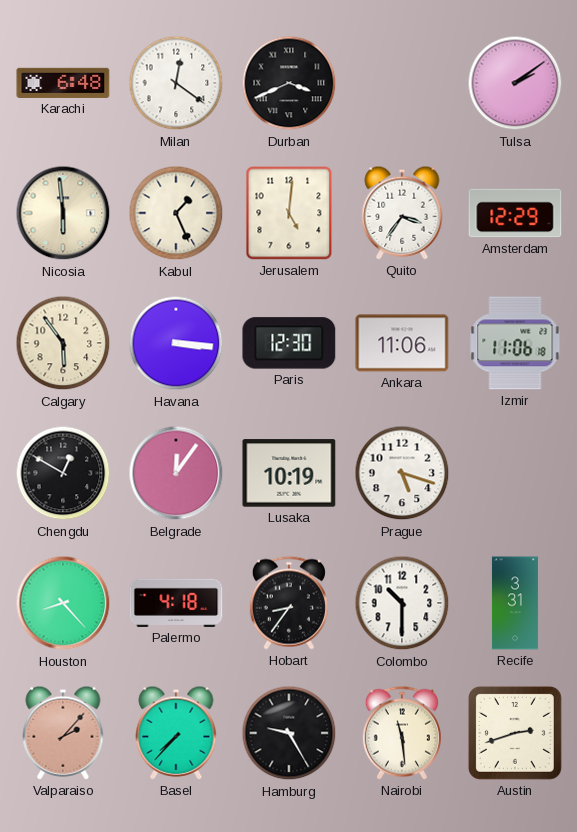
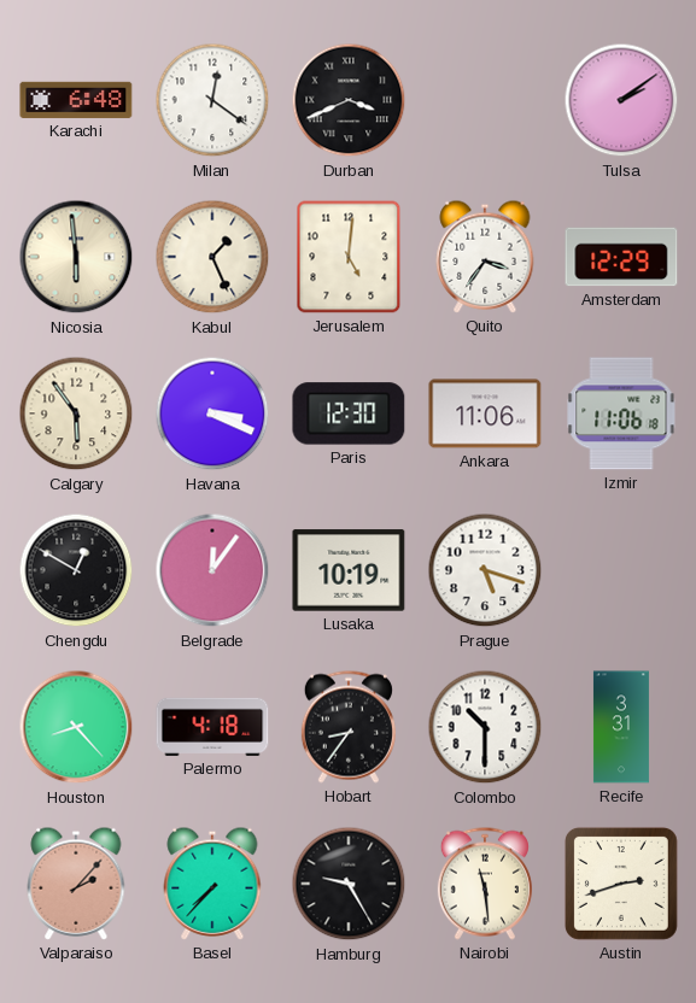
Havana: 3:16 -> 3:19 (212, 413)
